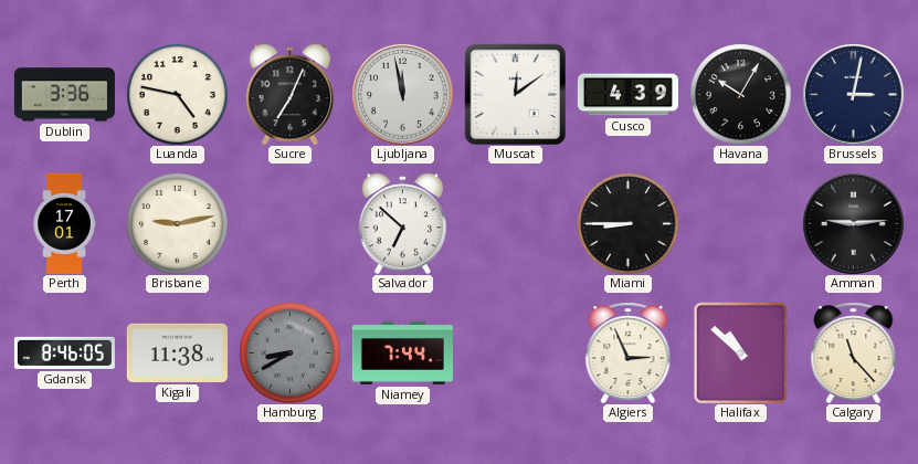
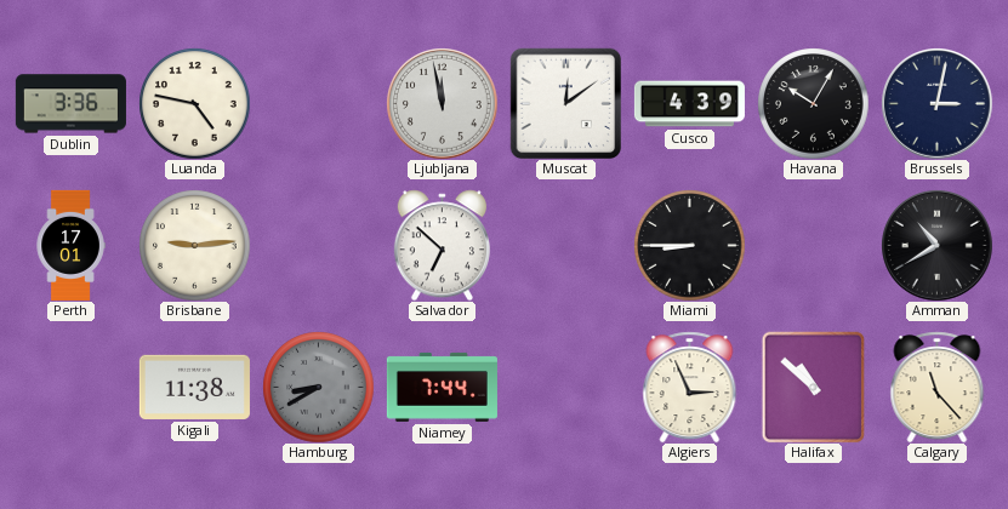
Sucre: 7:04 -> none (289, 94)
Brisbane: 9:13 -> 9:14 (194, 245)
Amman: 9:14 -> 10:40 (938, 246)
Gdansk: 8:46 -> none (64, 352)
